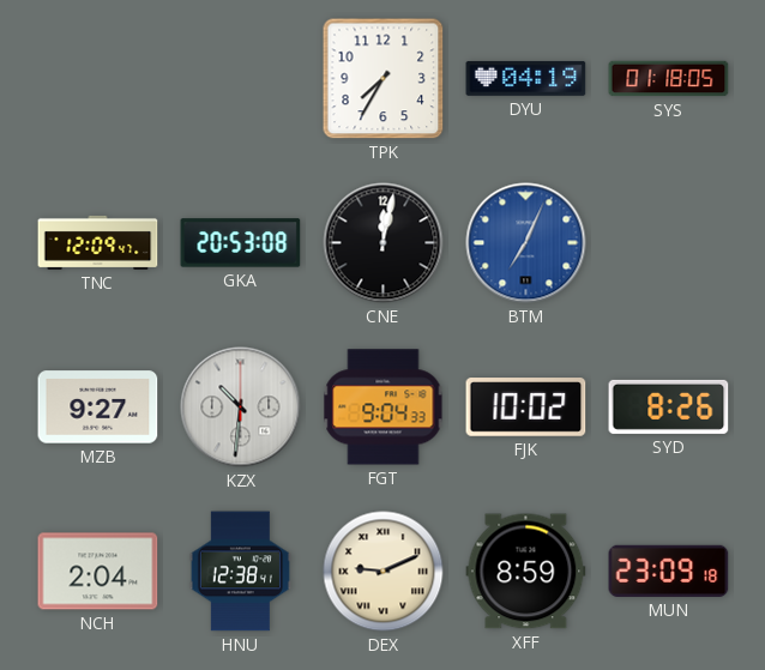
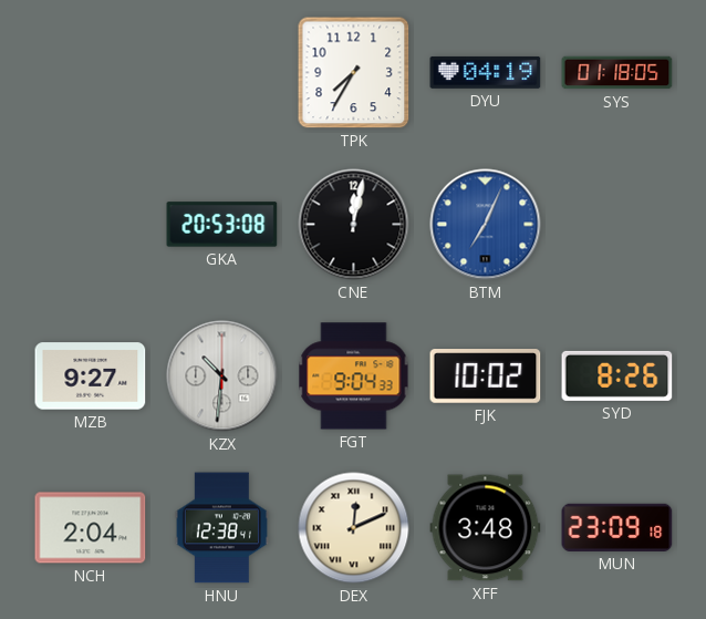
TNC: 12:09 -> none (98, 242)
DEX: 9:11 -> 12:11 (354, 528)
XFF: 8:59 -> 3:48 (486, 528)
